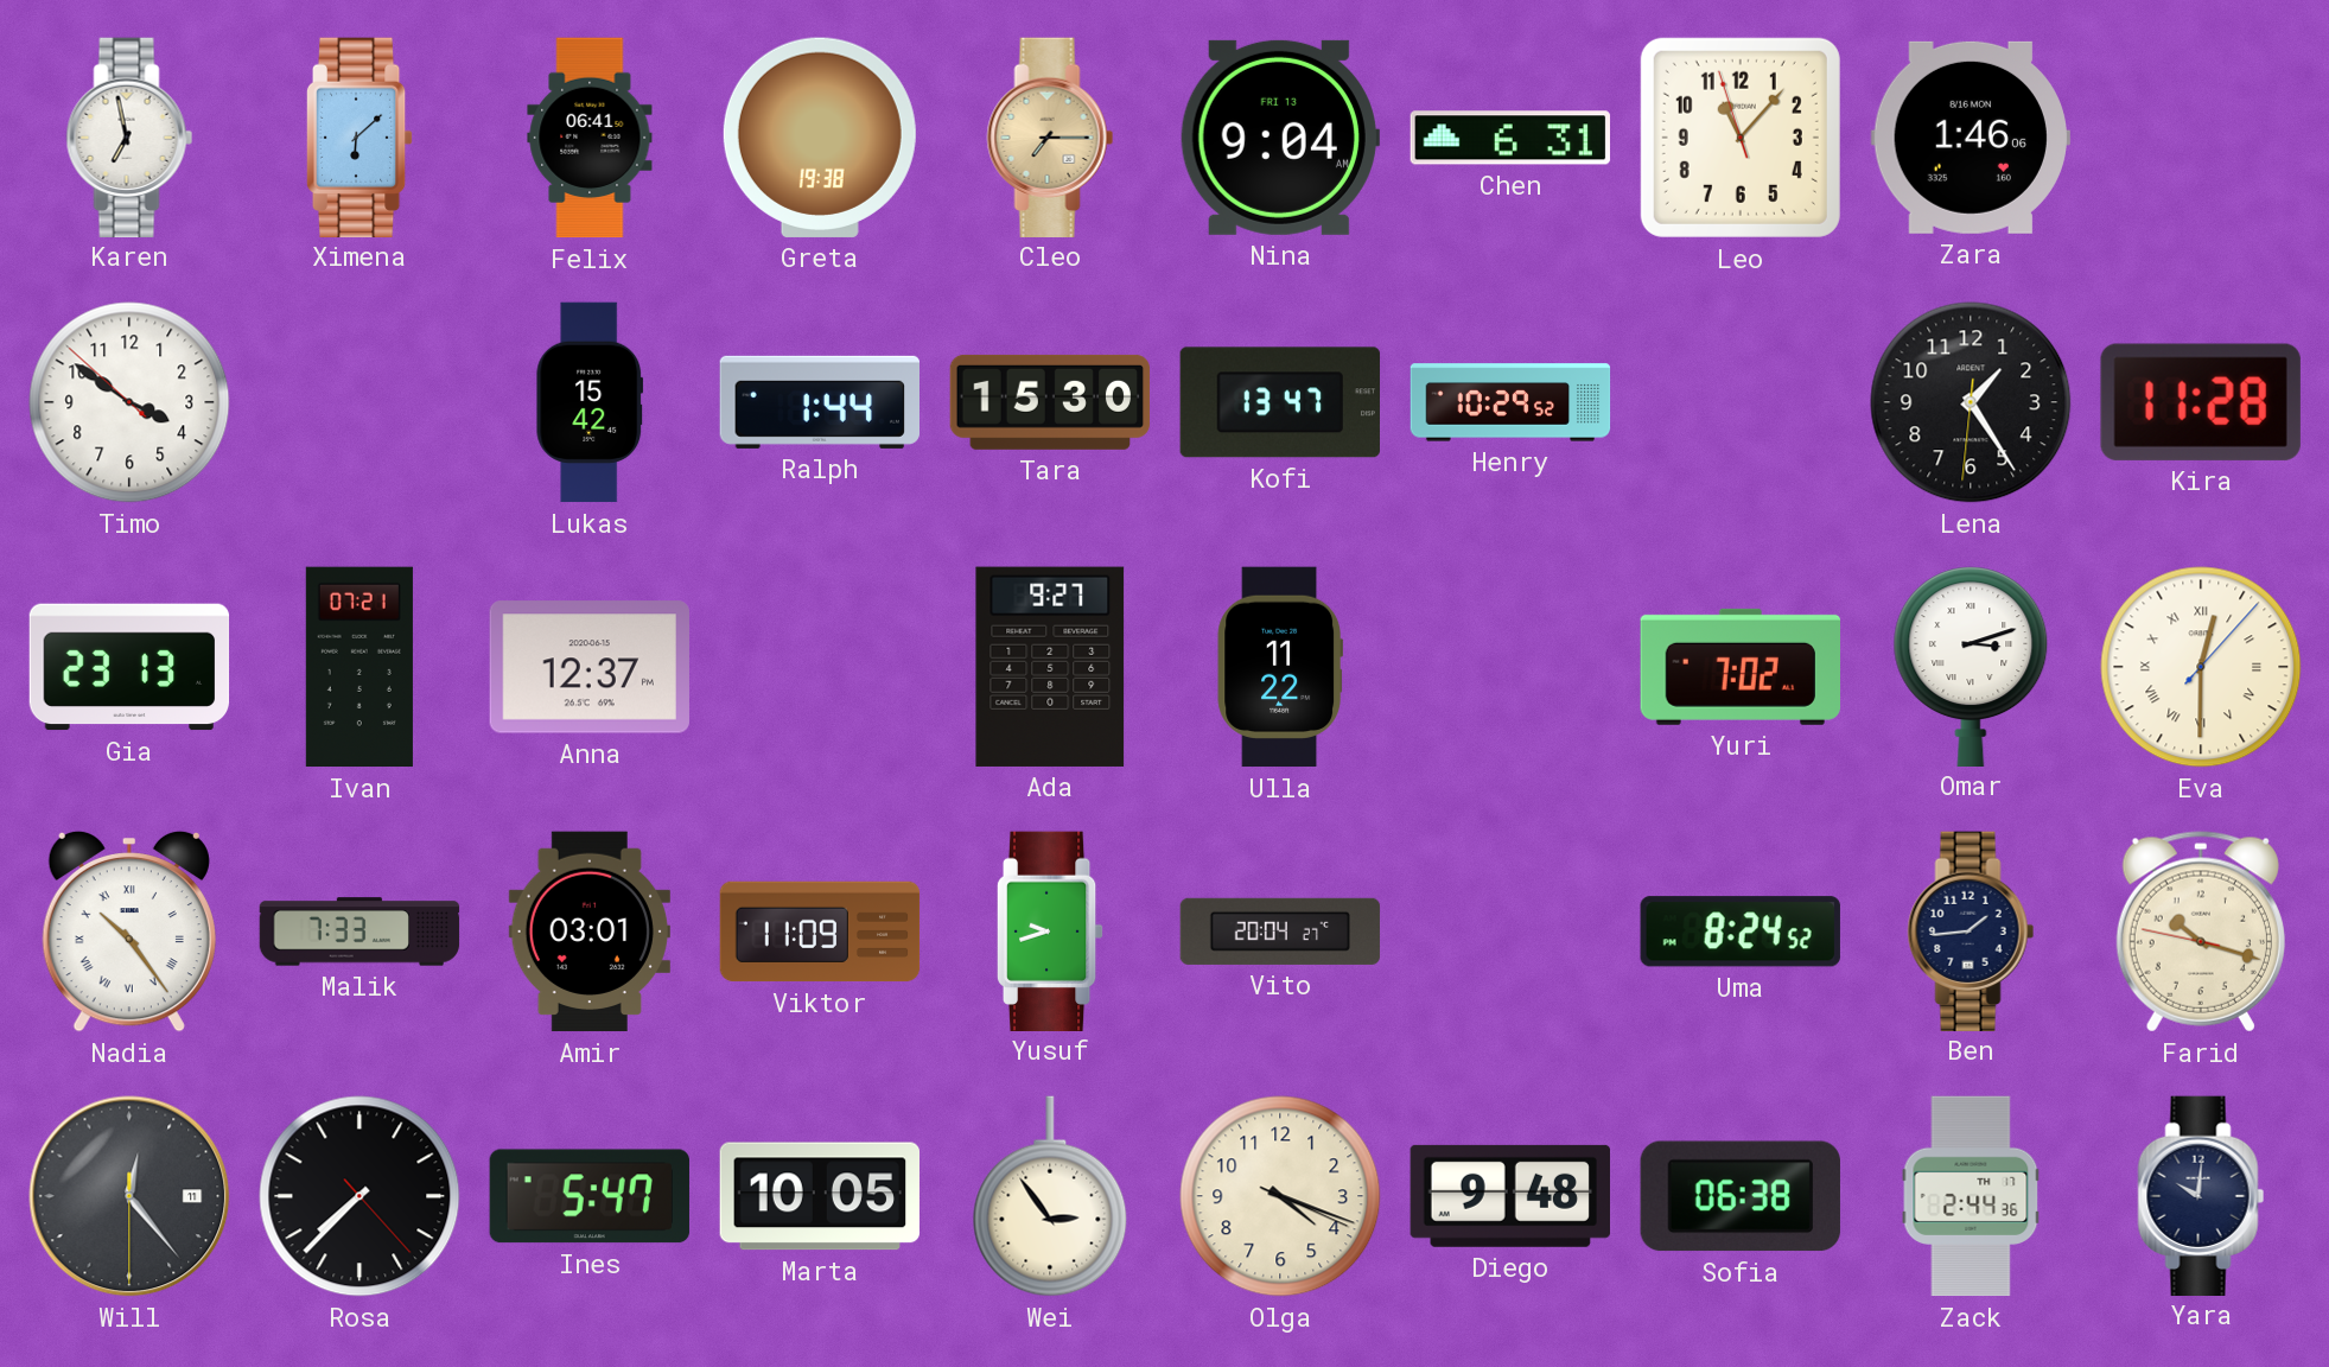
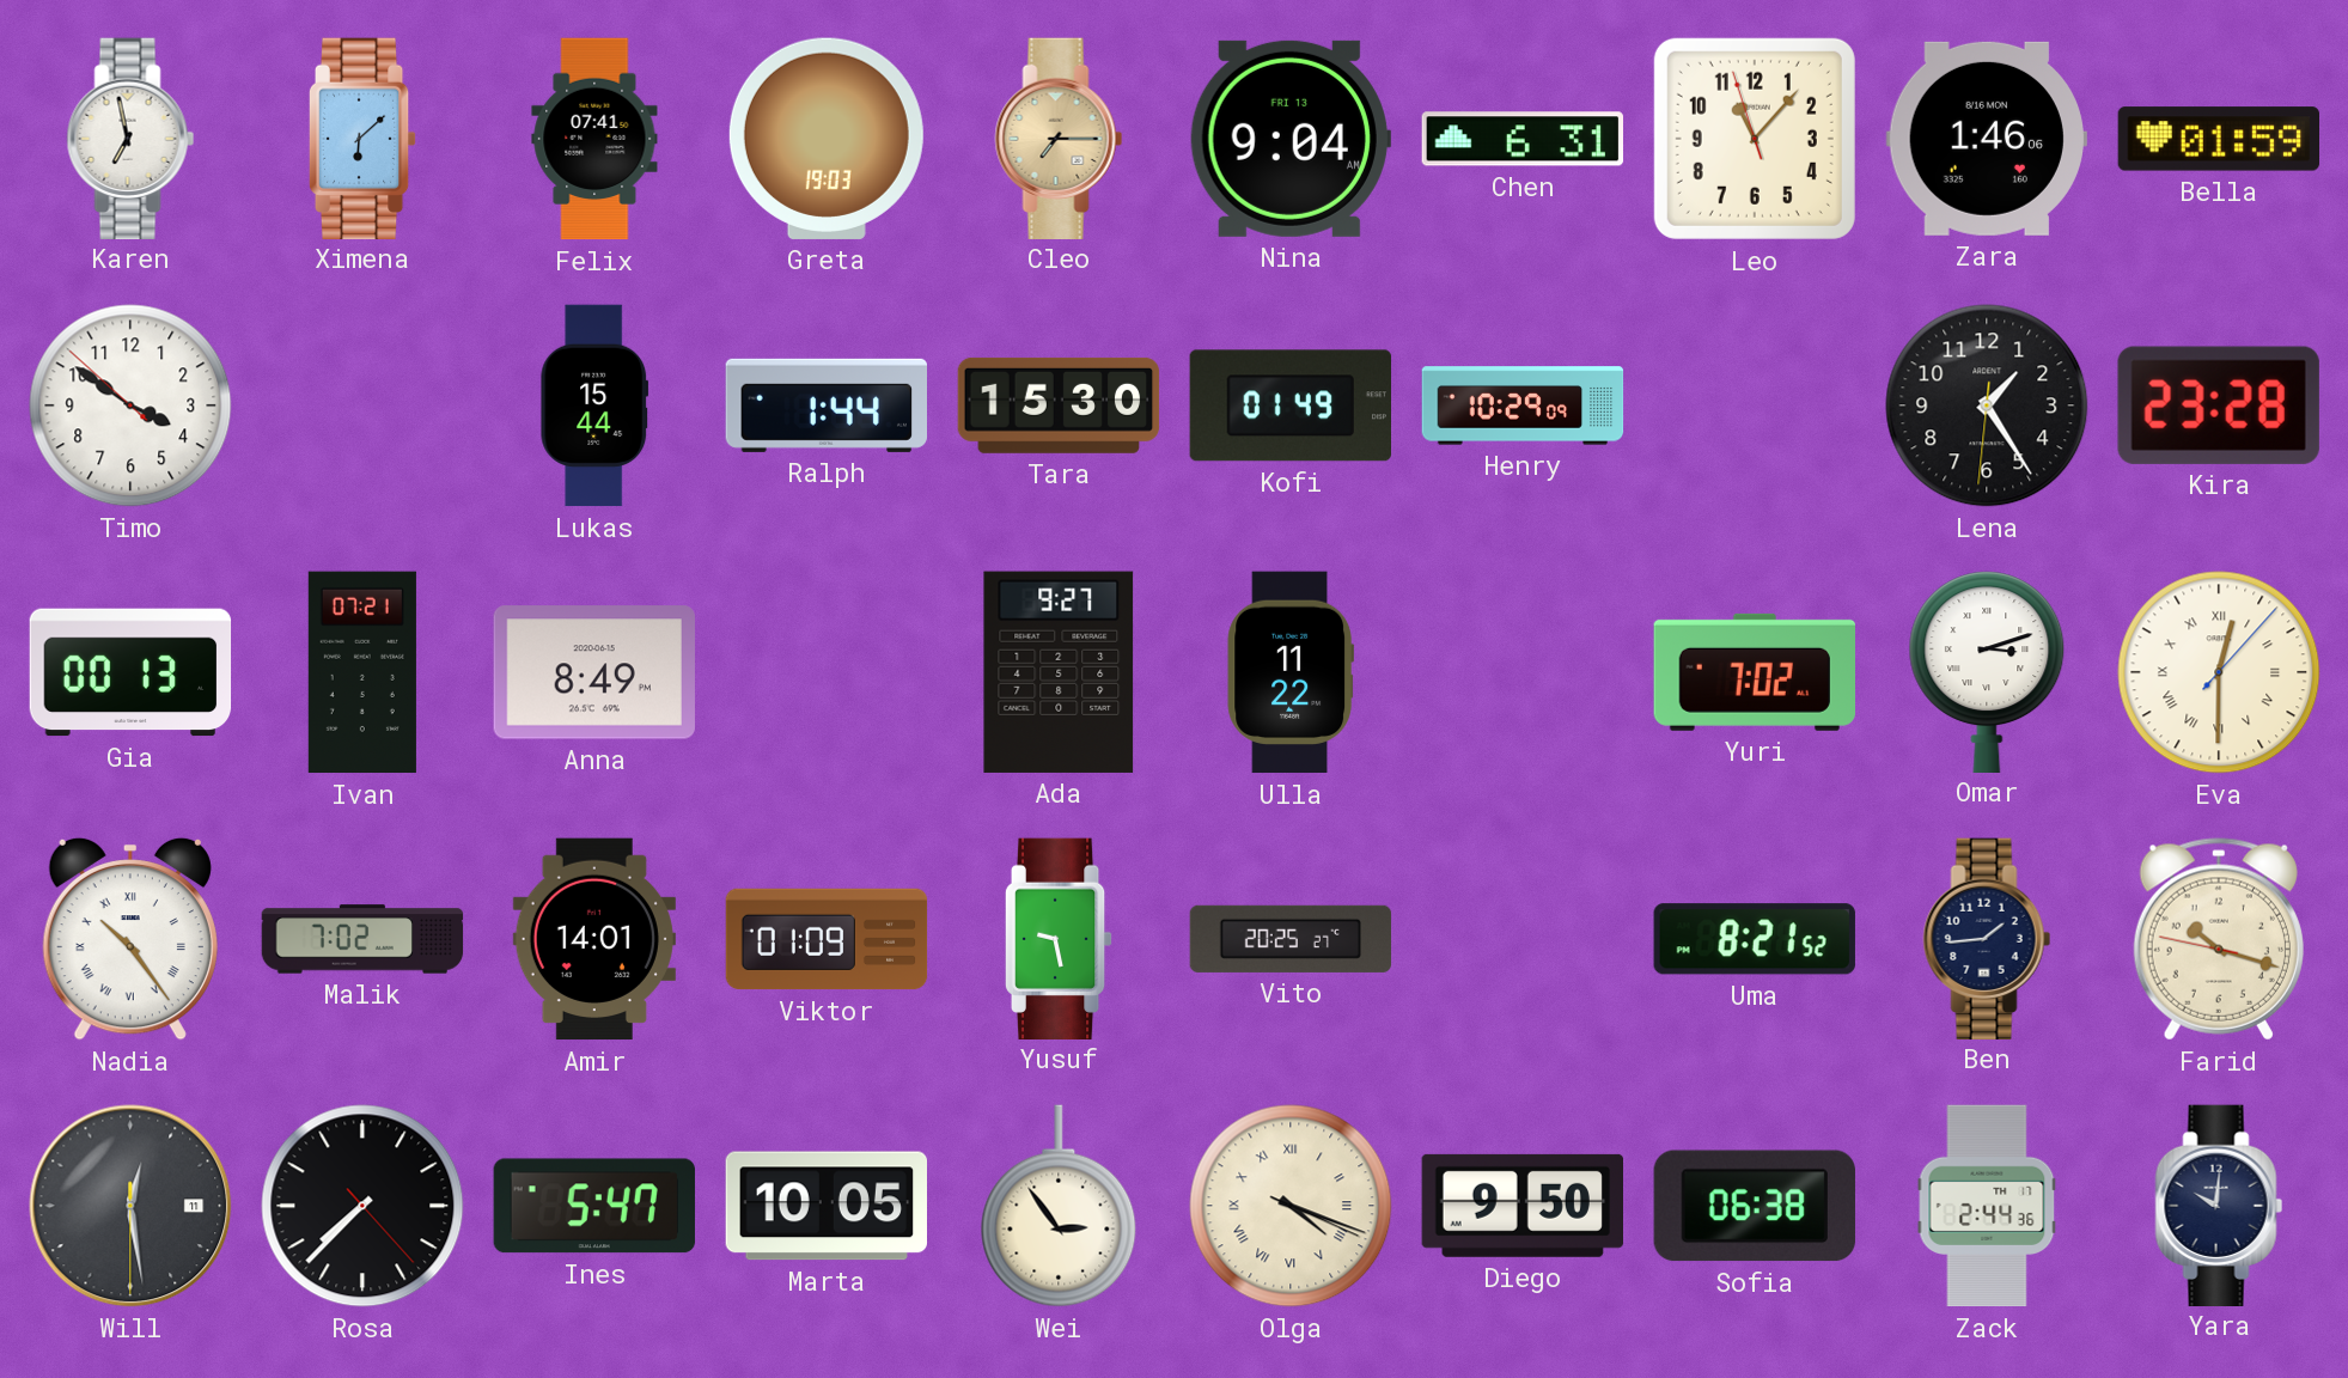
Felix: 06:41 -> 07:41 (594, 139)
Greta: 19:38 -> 19:03 (827, 139)
Bella: none -> 01:59 (2218, 139)
Lukas: 15:42 -> 15:44 (594, 406)
Kofi: 13:47 -> 01:49 (1289, 406)
Henry: 10:29:52 -> 10:29:09 (1523, 406)
Kira: 11:28 -> 23:28 (2219, 406)
Gia: 23:13 -> 00:13 (130, 672)
Anna: 12:37 -> 8:49 (594, 672)
Malik: 7:33 -> 7:02 (362, 939)
Amir: 03:01 -> 14:01 (594, 939)
Viktor: 11:09 -> 01:09 (827, 939)
Yusuf: 9:42 -> 9:28 (1059, 938)
Vito: 20:04 -> 20:25 (1291, 939)
Uma: 8:24 -> 8:21 (1755, 939)
Will: 12:23 -> 12:28 (130, 1206)
Olga numerals: Arabic -> Roman (1291, 1206)
Diego: 9:48 -> 9:50 (1521, 1206)
